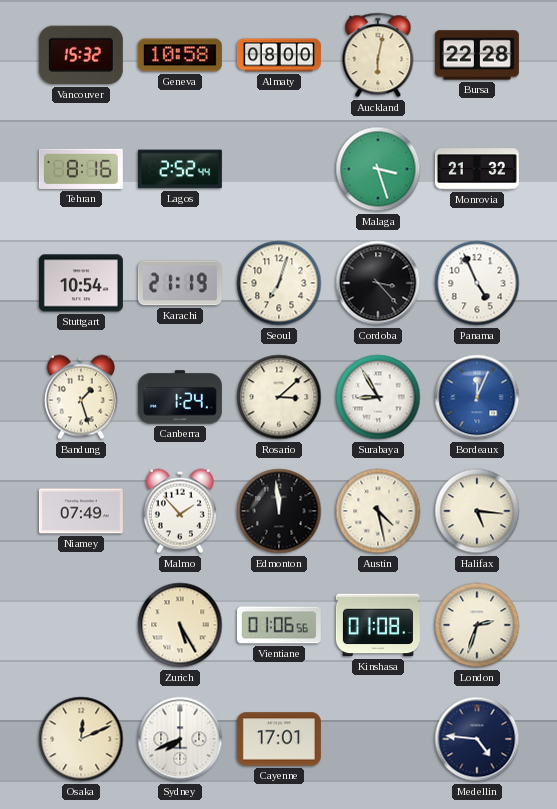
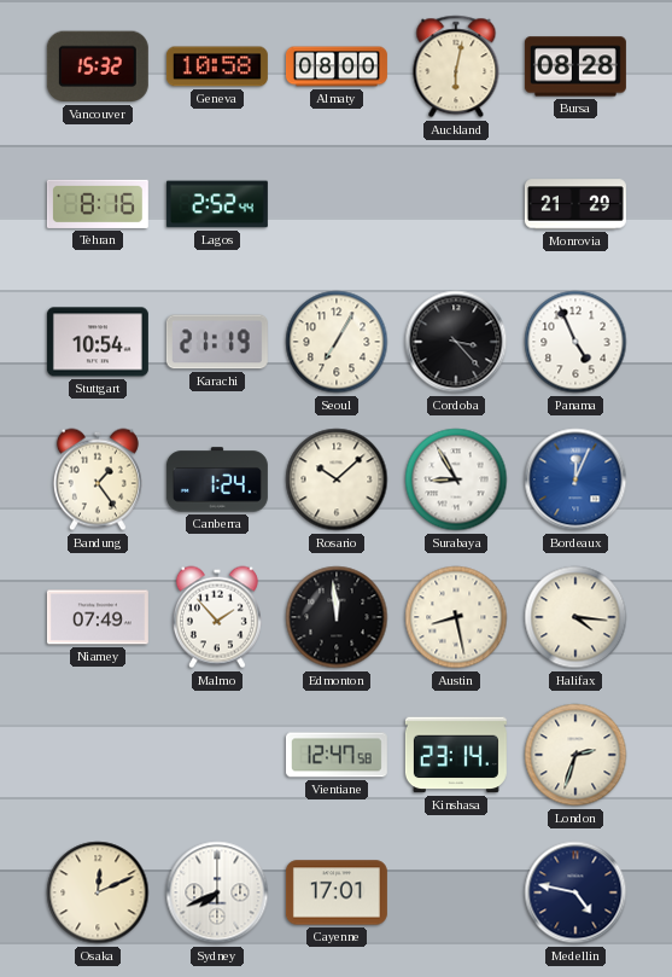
Bursa: 22:28 -> 08:28 (575, 66)
Malaga: 3:27 -> none (378, 169)
Monrovia: 21:32 -> 21:29 (575, 204)
Seoul: 7:03 -> 7:05 (337, 342)
Bandung: 1:27 -> 1:24 (98, 479)
Rosario: 3:08 -> 10:08 (337, 479)
Austin: 4:28 -> 8:28 (456, 617)
Halifax: 5:16 -> 4:16 (575, 617)
Zurich: 5:25 -> none (180, 625)
Vientiane: 01:06 -> 12:47 (337, 755)
Kinshasa: 01:08 -> 23:14 (456, 755)
Medellin: 4:46 -> 4:47 (575, 892)
